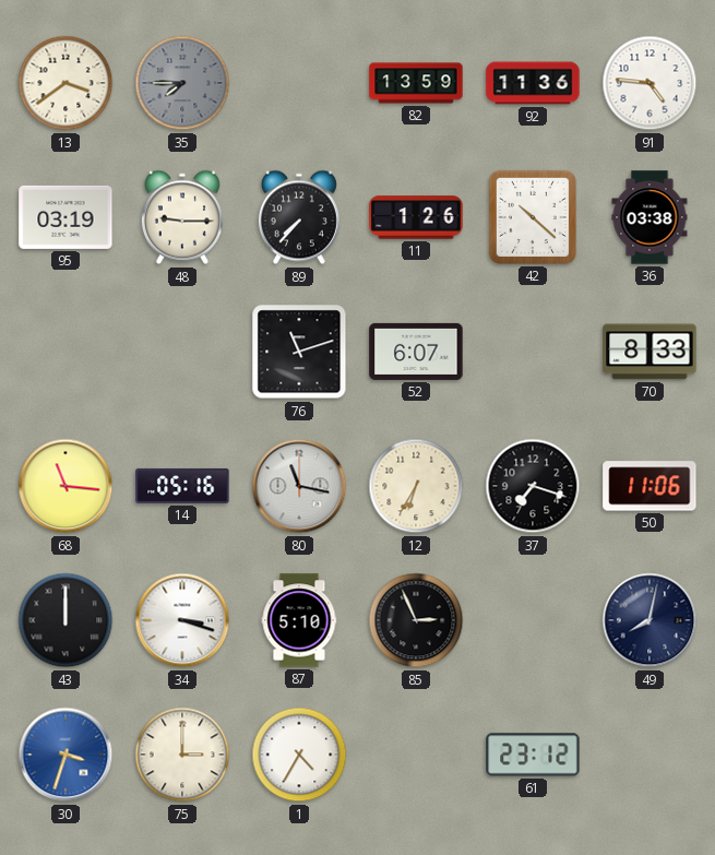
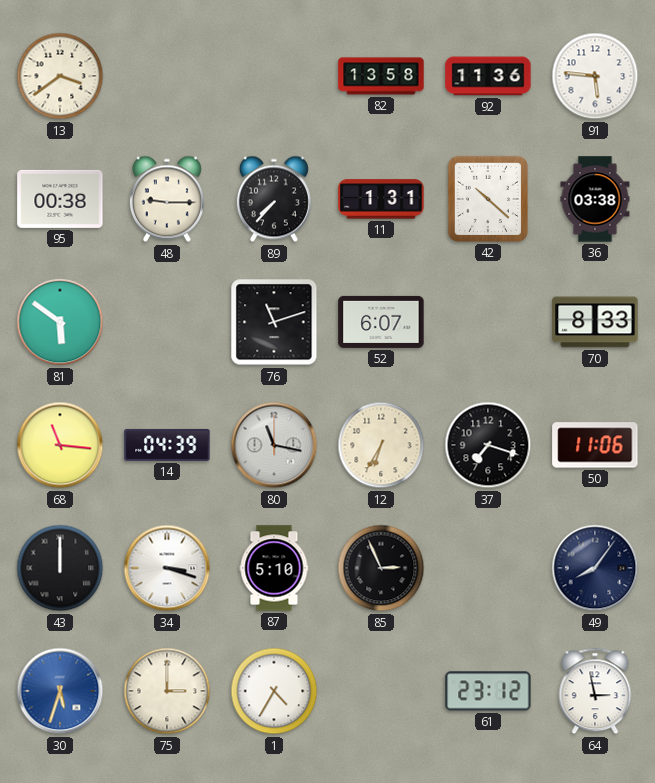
35: 7:45 -> none (182, 83)
82: 13:59 -> 13:58 (381, 76)
91: 4:46 -> 5:46 (595, 76)
95: 03:19 -> 00:38 (60, 199)
11: 1:26 -> 1:31 (381, 199)
81: none -> 5:51 (60, 322)
14: 05:16 -> 04:39 (167, 445)
49: 8:02 -> 8:06 (595, 568)
30: 3:33 -> 5:33 (60, 691)
64: none -> 2:58 (595, 691)
